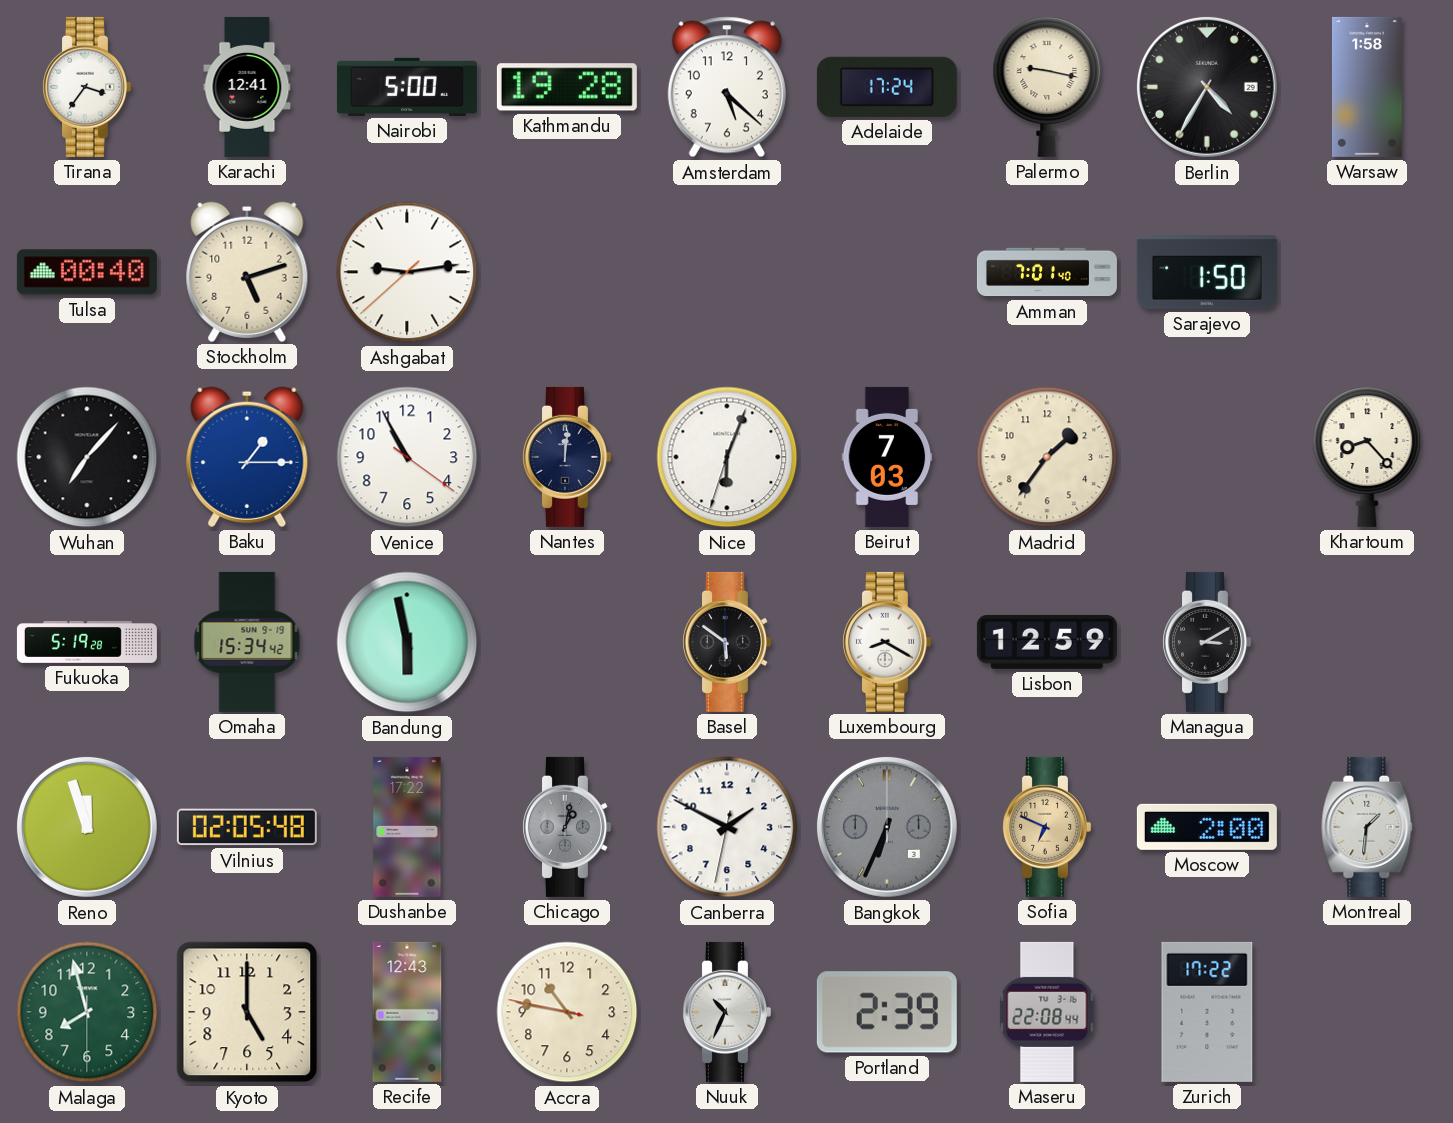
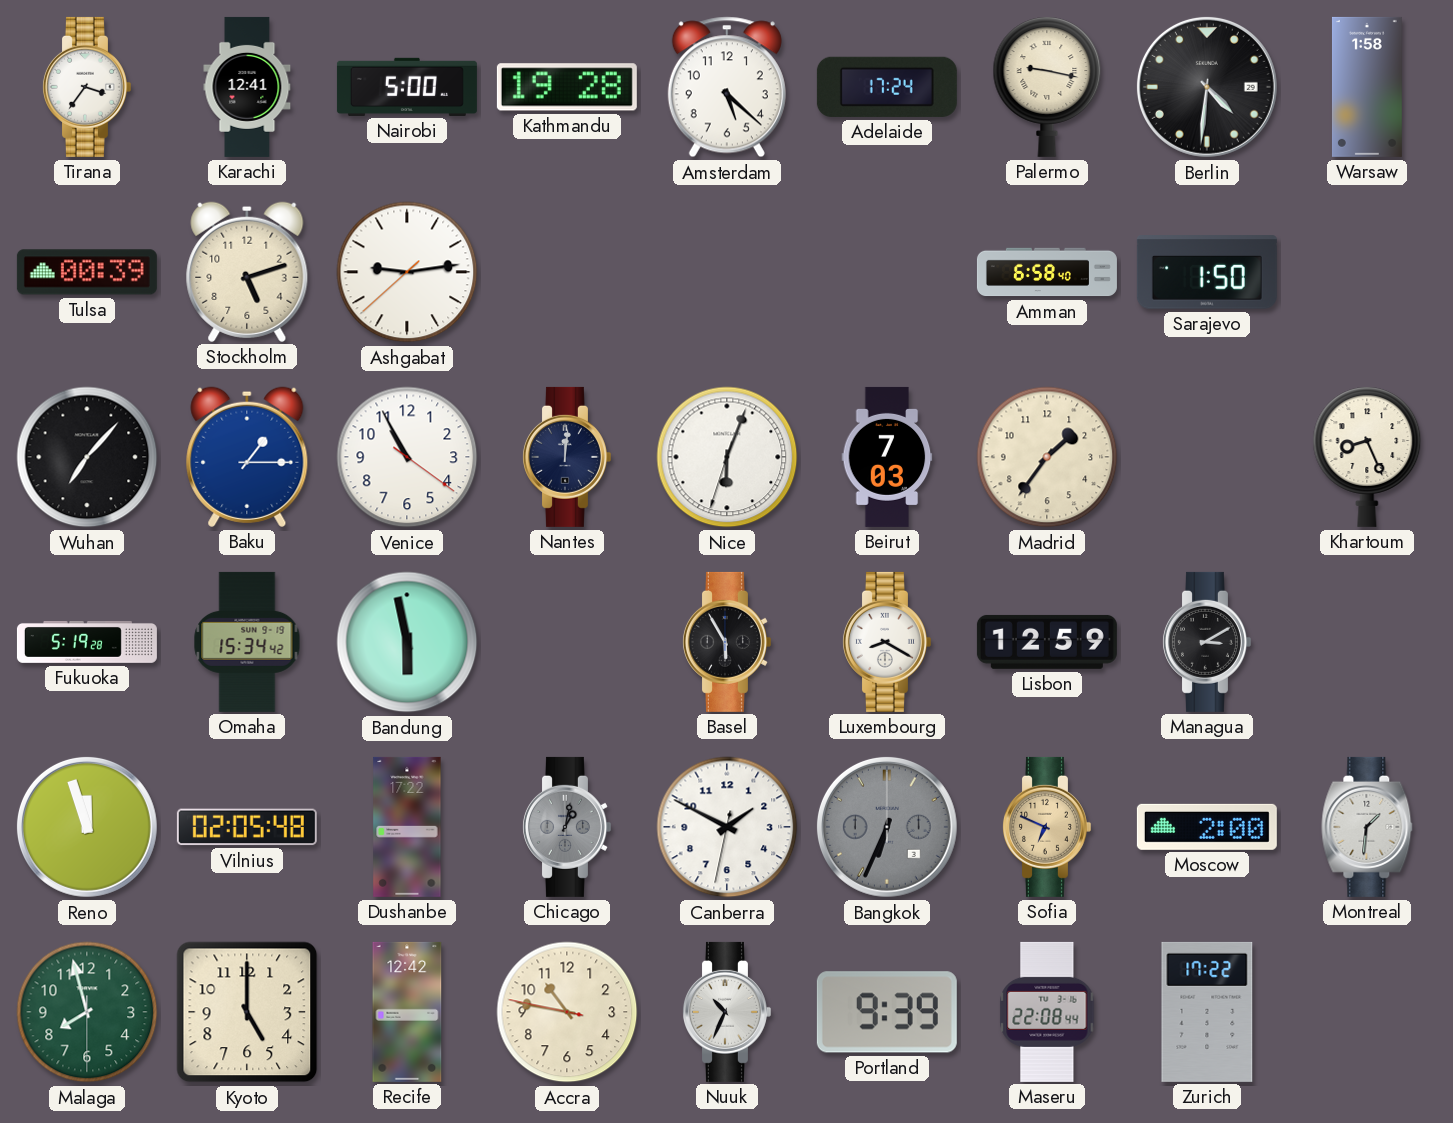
Berlin: 4:35 -> 4:31 (1207, 87)
Tulsa: 00:40 -> 00:39 (87, 272)
Amman: 7:01 -> 6:58 (1047, 272)
Khartoum: 8:23 -> 8:26 (1367, 457)
Basel: 5:51 -> 5:55 (726, 642)
Recife: 12:43 -> 12:42 (407, 1012)
Portland: 2:39 -> 9:39 (887, 1012)
